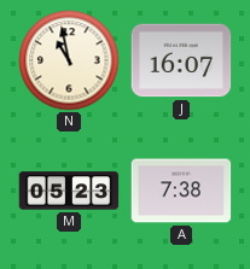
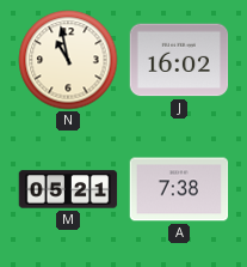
J: 16:07 -> 16:02 (179, 60)
M: 05:23 -> 05:21 (68, 189)
